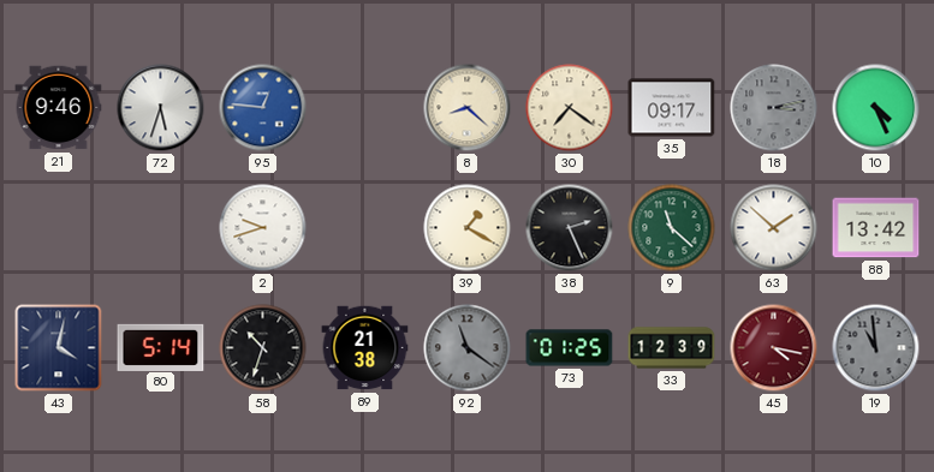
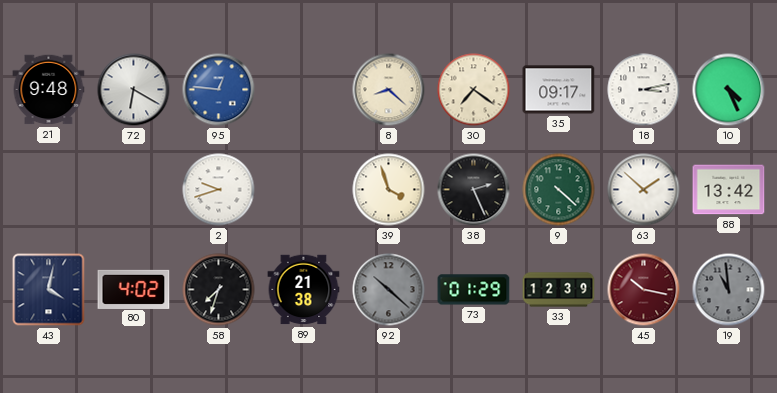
21: 9:46 -> 9:48 (49, 90)
72: 5:33 -> 6:20 (134, 90)
18 dial: grey -> white (644, 90)
39: 1:20 -> 3:57 (389, 190)
9: 11:22 -> 4:22 (559, 190)
80: 5:14 -> 4:02 (134, 289)
58: 10:33 -> 7:33 (219, 290)
92: 11:21 -> 10:22 (389, 290)
73: 01:25 -> 01:29 (474, 290)
45: 4:17 -> 10:17 (644, 290)
